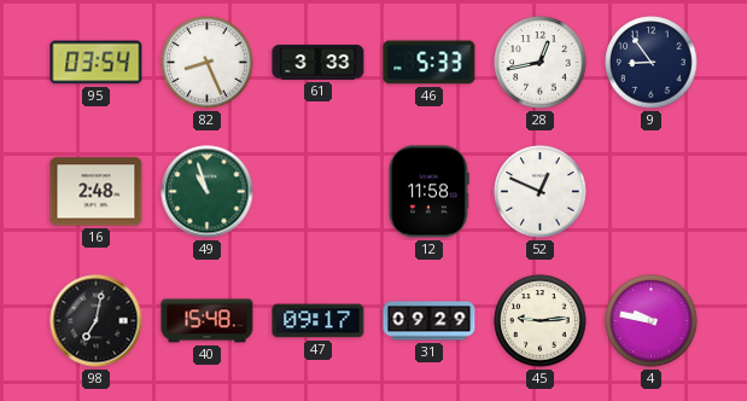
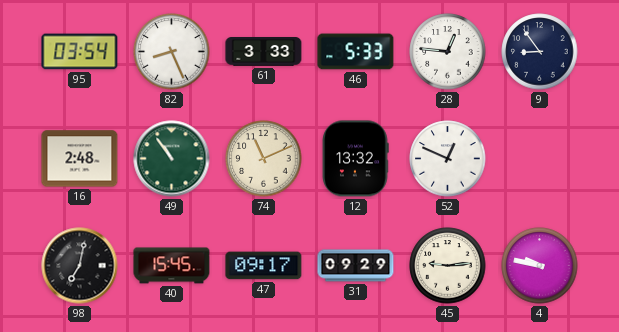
28: 12:43 -> 12:46 (448, 52)
49: 10:57 -> 10:54 (172, 159)
74: none -> 11:11 (264, 159)
12: 11:58 -> 13:32 (355, 159)
40: 15:48 -> 15:45 (172, 266)
